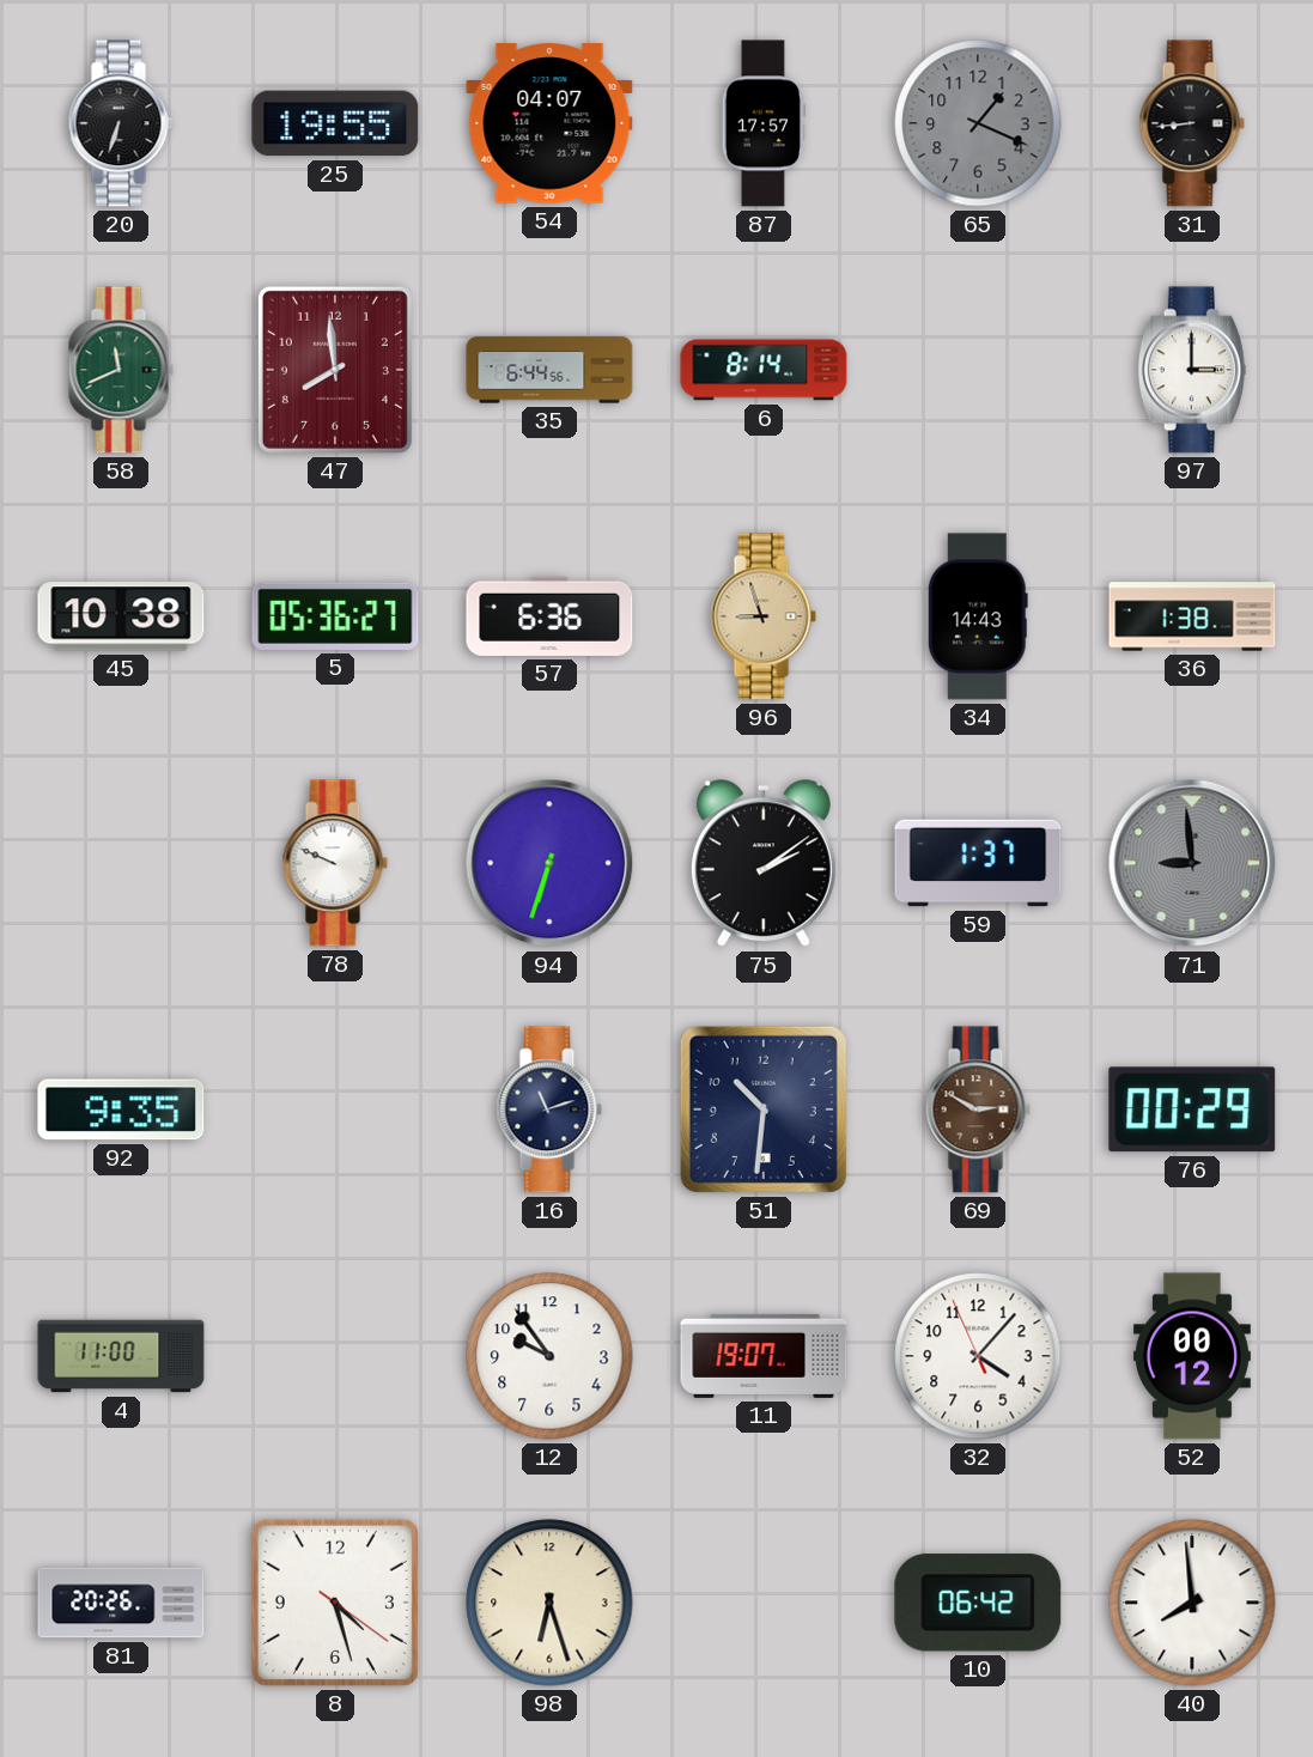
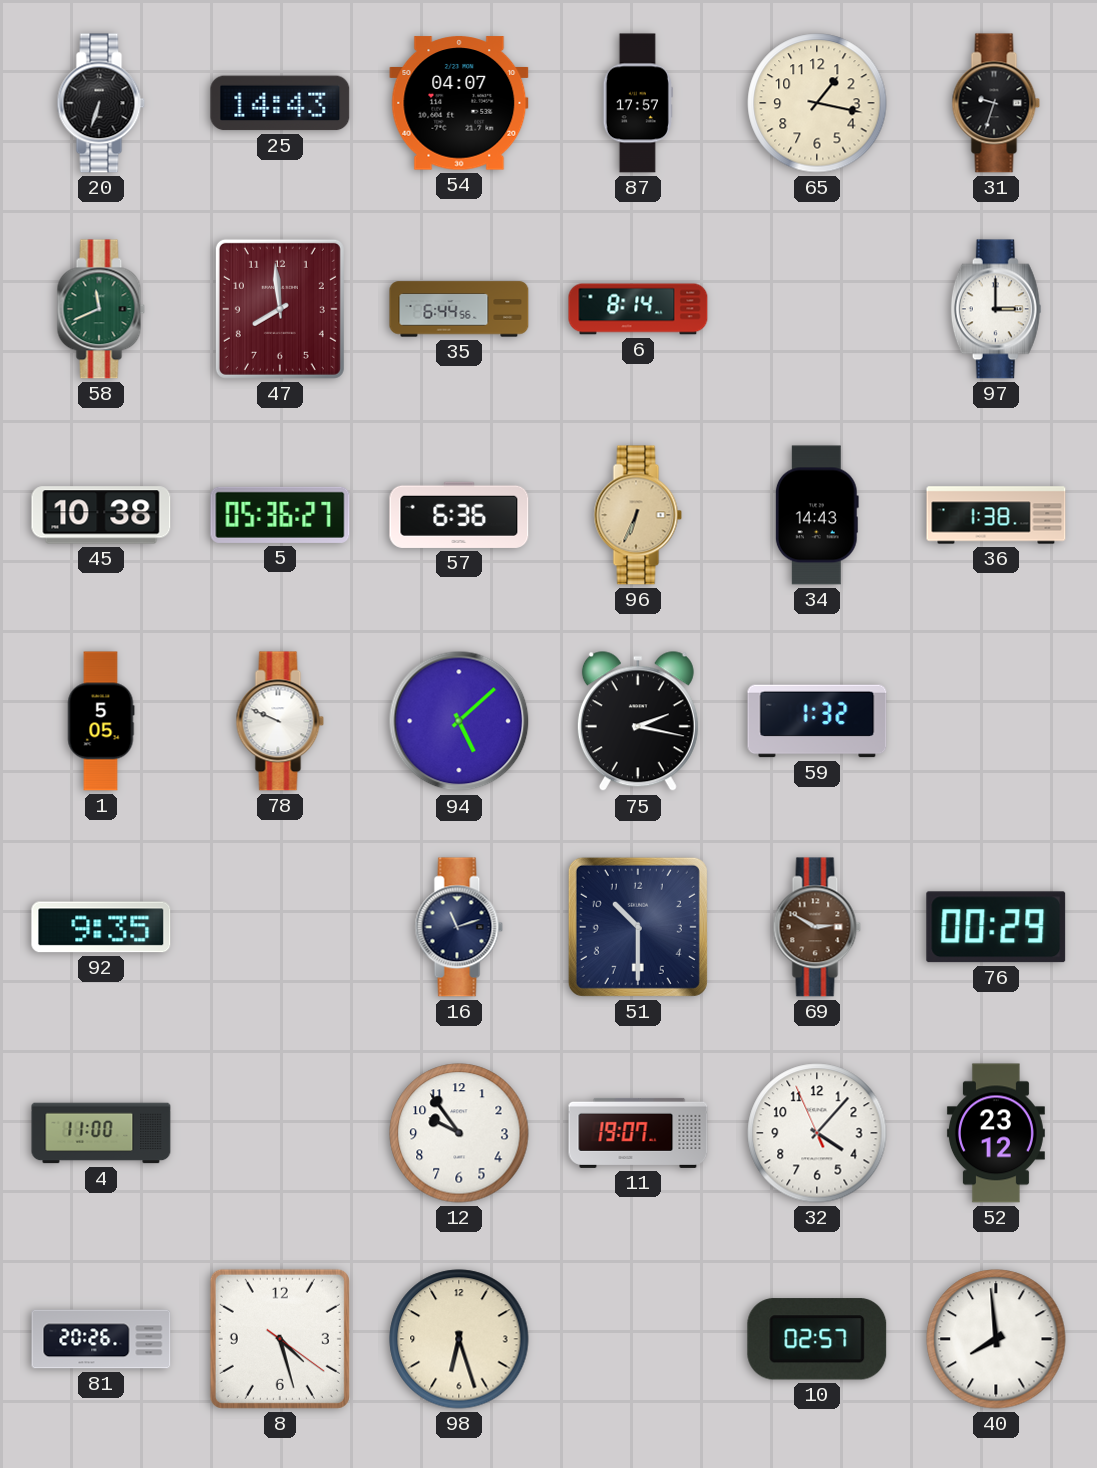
25: 19:55 -> 14:43 (280, 103)
65: 1:19 -> 1:17 (817, 103)
65 dial: grey -> cream (817, 103)
31: 8:44 -> 9:33 (996, 103)
96: 8:57 -> 6:34 (638, 515)
1: none -> 5:05 (101, 721)
94: 6:33 -> 5:08 (459, 721)
75: 2:09 -> 2:17 (638, 722)
59: 1:37 -> 1:32 (817, 721)
71: 8:59 -> none (1192, 863)
51: 10:31 -> 10:30 (638, 927)
52: 00:12 -> 23:12 (996, 1133)
10: 06:42 -> 02:57 (817, 1339)
